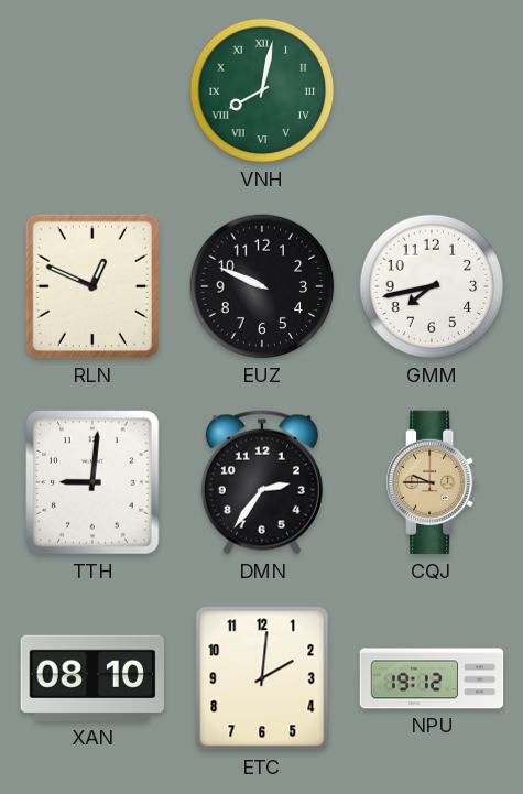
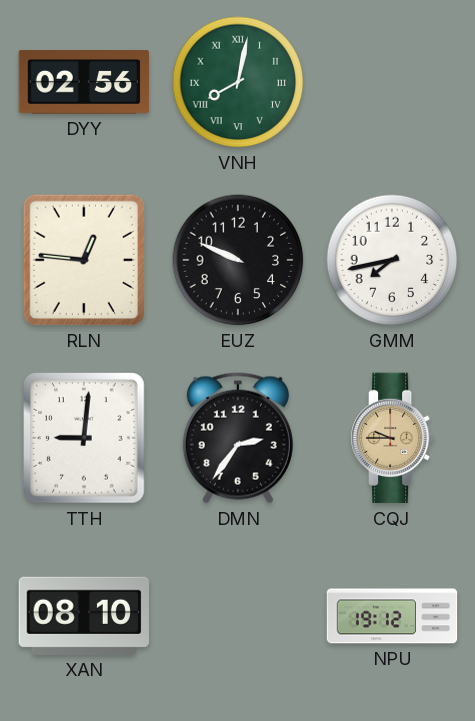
DYY: none -> 02:56 (84, 82)
RLN: 12:49 -> 12:46 (83, 260)
ETC: 2:01 -> none (262, 678)
